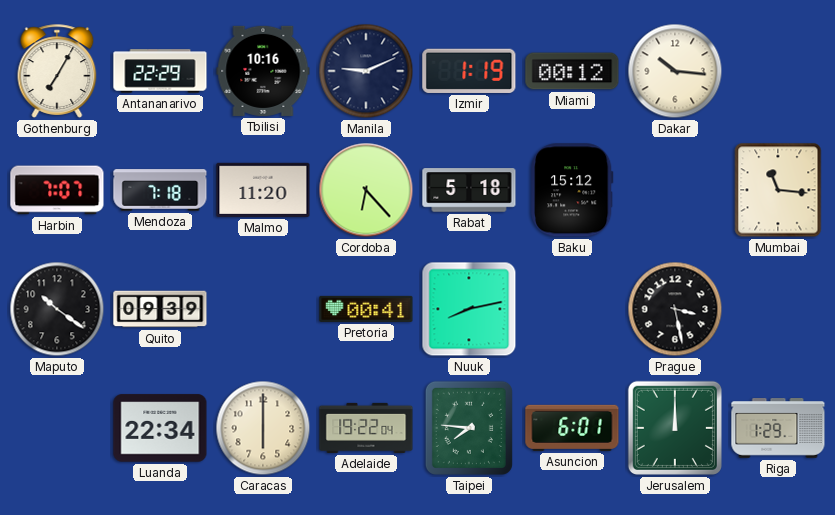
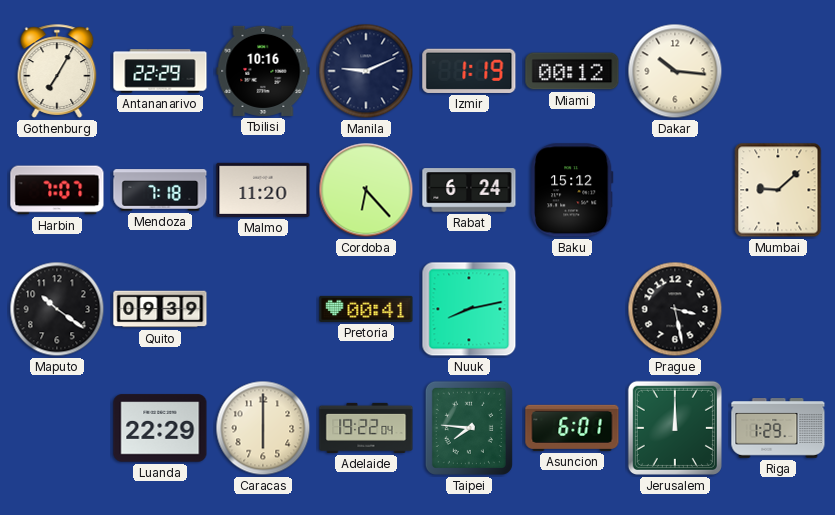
Rabat: 5:18 -> 6:24 (469, 190)
Mumbai: 11:16 -> 9:08 (778, 190)
Luanda: 22:34 -> 22:29 (160, 428)
